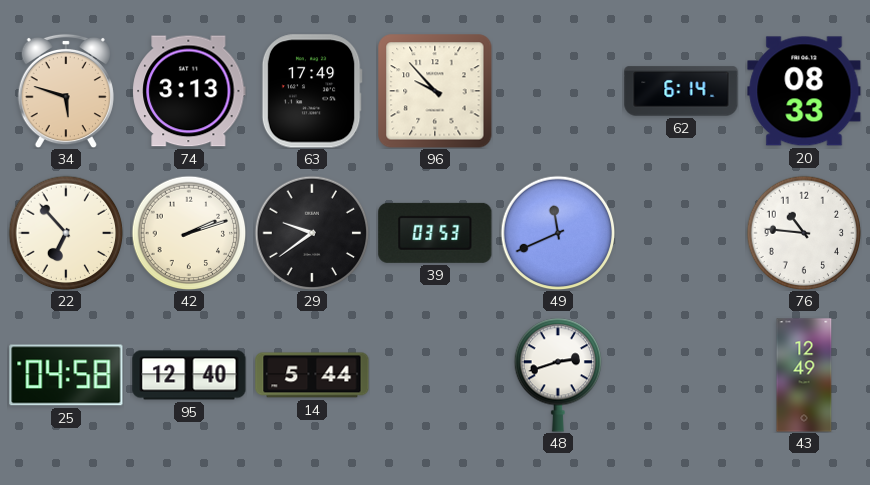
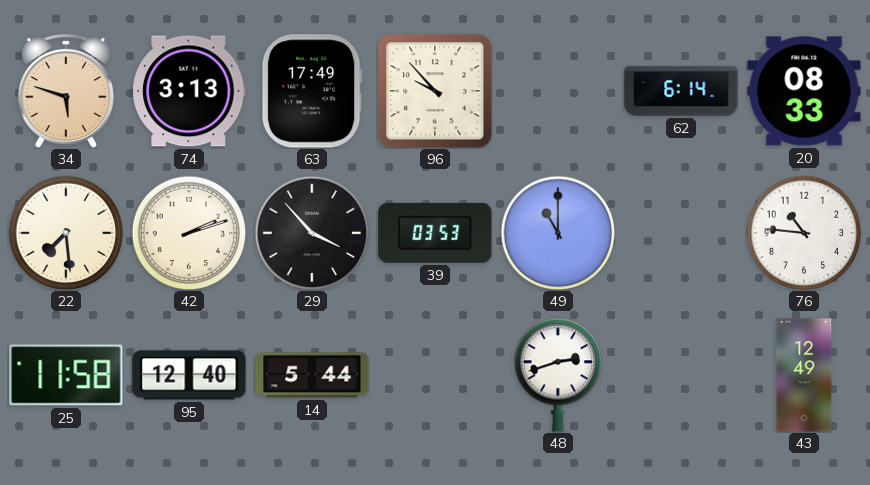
22: 6:53 -> 7:29 (66, 233)
29: 9:39 -> 3:53 (312, 233)
49: 11:41 -> 11:00 (558, 233)
25: 04:58 -> 11:58 (66, 375)
